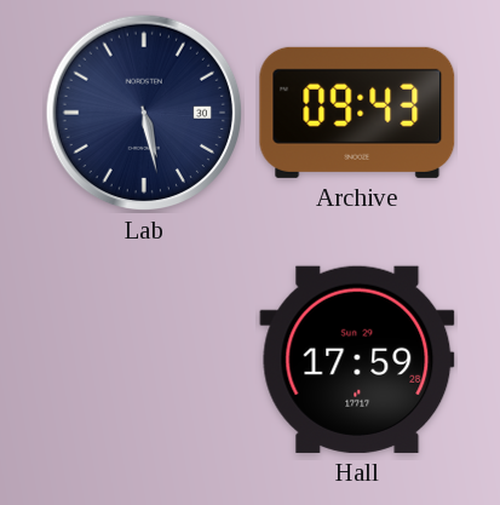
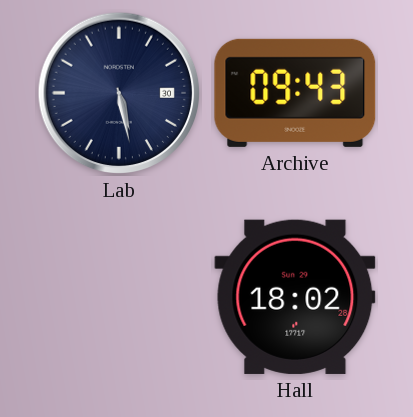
Hall: 17:59 -> 18:02 (295, 297)
